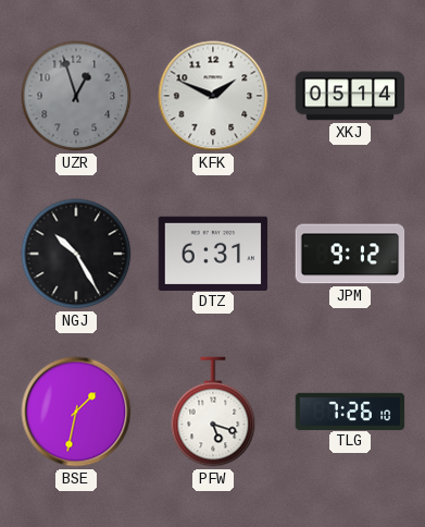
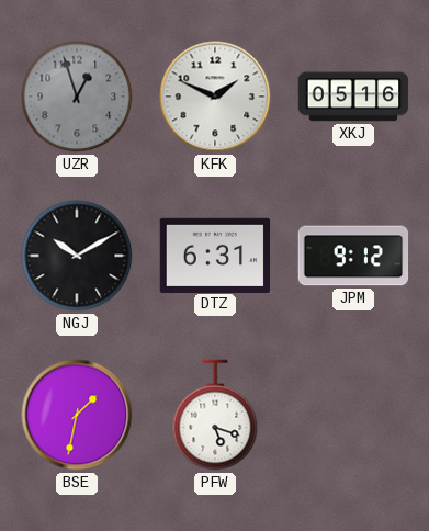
XKJ: 05:14 -> 05:16 (353, 97)
NGJ: 10:25 -> 10:10 (77, 256)
TLG: 7:26 -> none (350, 410)
